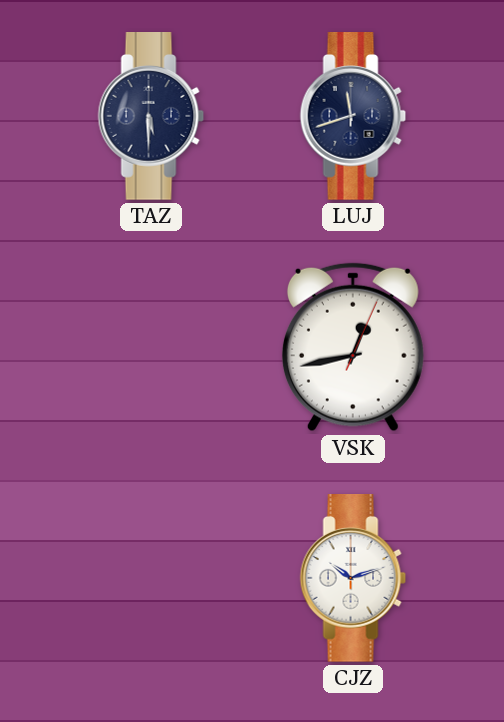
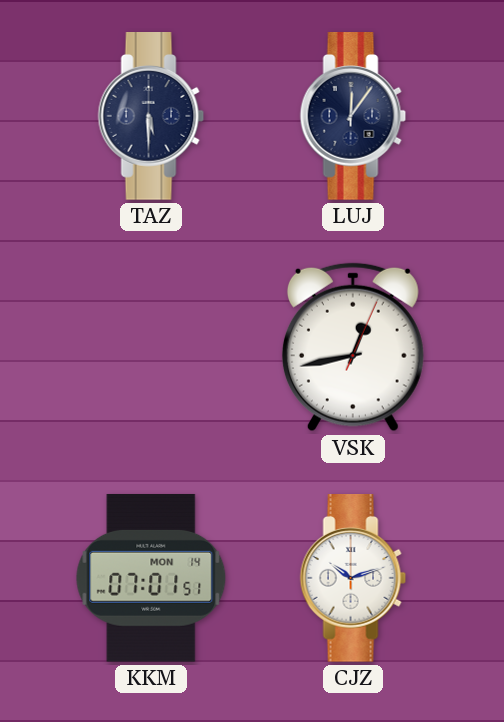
LUJ: 11:42 -> 12:06 (353, 117)
KKM: none -> 07:01 (151, 578)
